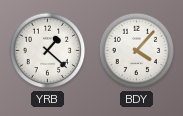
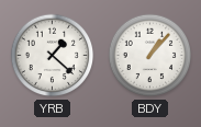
BDY: 4:07 -> 1:07 (150, 56)
